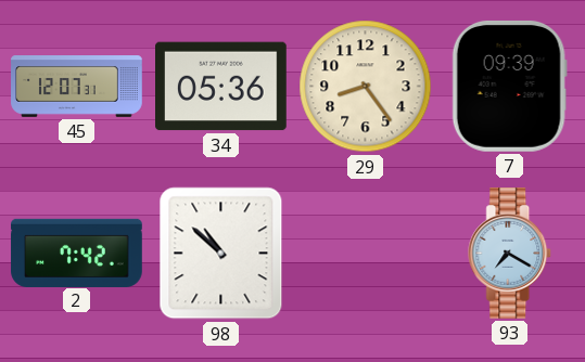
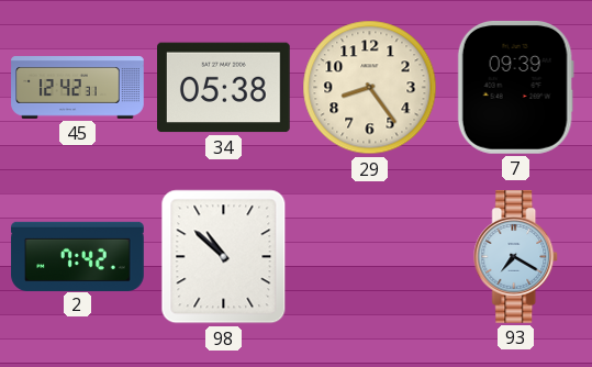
45: 12:07 -> 12:42 (78, 88)
34: 05:36 -> 05:38 (224, 88)
